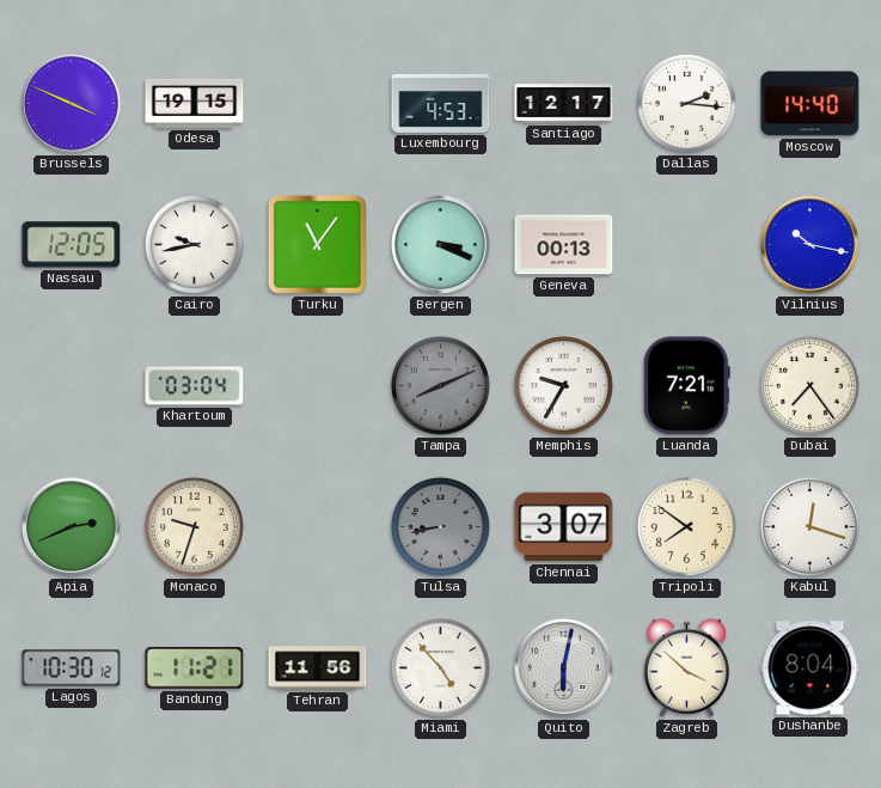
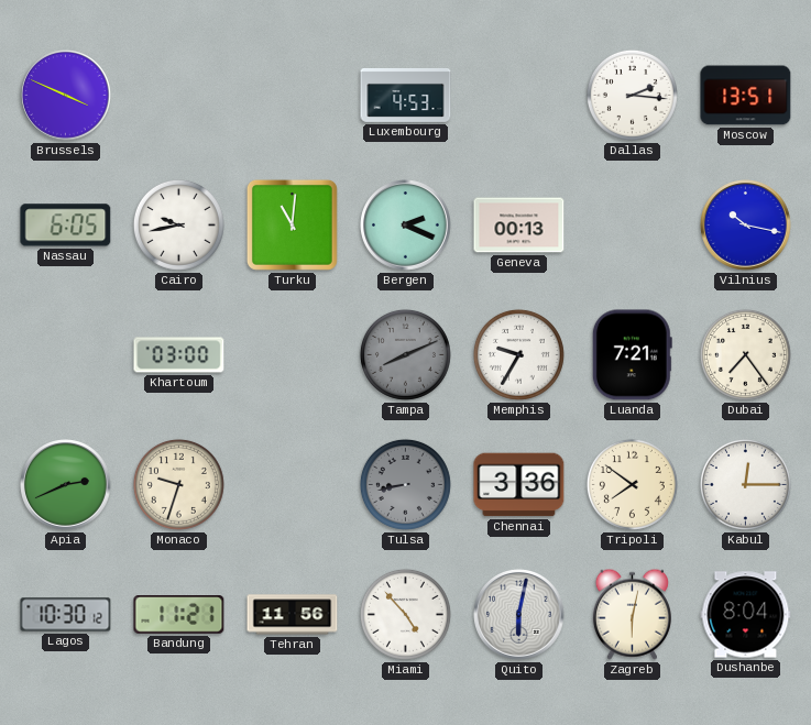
Odesa: 19:15 -> none (195, 103)
Santiago: 12:17 -> none (564, 104)
Moscow: 14:40 -> 13:51 (746, 96)
Nassau: 12:05 -> 6:05 (66, 226)
Turku: 11:06 -> 11:01 (292, 224)
Bergen: 3:19 -> 2:19 (406, 226)
Khartoum: 03:04 -> 03:00 (179, 355)
Chennai: 3:07 -> 3:36 (519, 485)
Kabul: 12:18 -> 12:15 (745, 484)
Zagreb: 3:52 -> 6:02 (632, 614)
